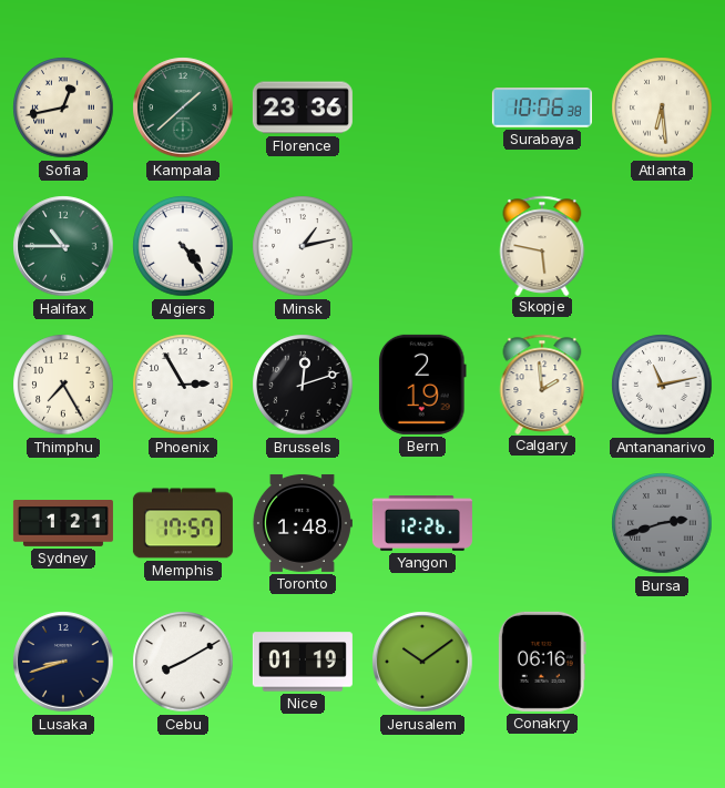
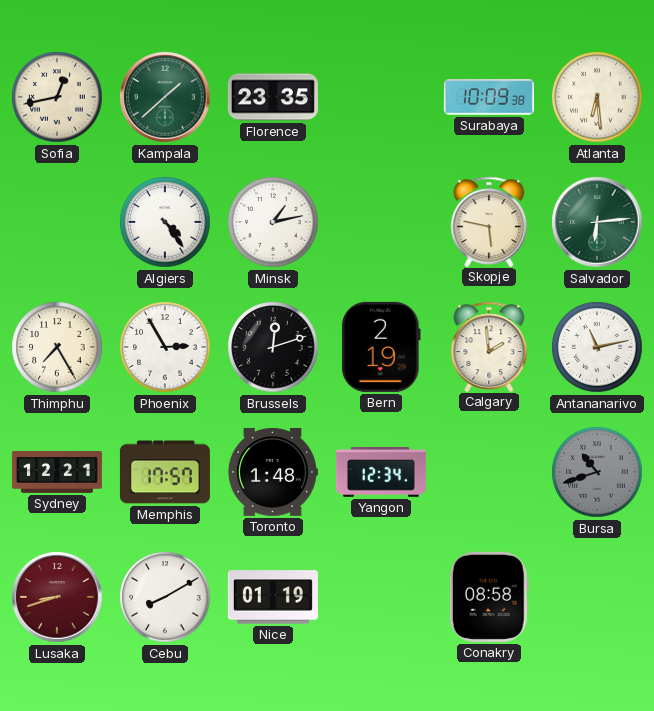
Florence: 23:36 -> 23:35 (273, 97)
Surabaya: 10:06 -> 10:09 (489, 97)
Halifax: 10:45 -> none (63, 246)
Salvador: none -> 6:14 (597, 222)
Sydney: 1:21 -> 12:21 (57, 473)
Yangon: 12:26 -> 12:34 (381, 473)
Bursa: 2:42 -> 10:42 (597, 472)
Lusaka dial: navy -> burgundy (57, 597)
Jerusalem: 10:09 -> none (422, 662)
Conakry: 06:16 -> 08:58 (489, 597)
